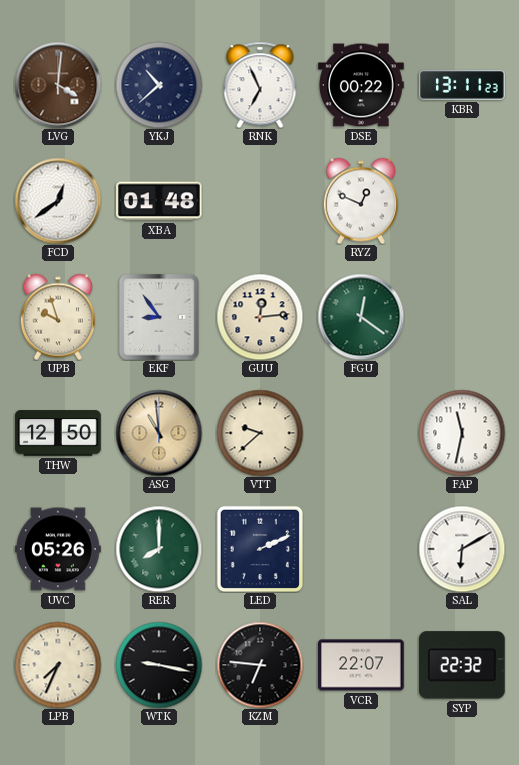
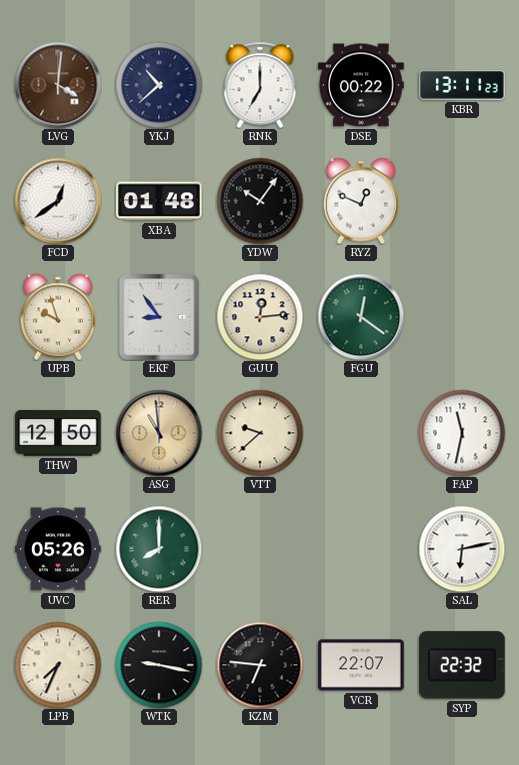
RNK: 6:56 -> 7:00 (260, 85)
YDW: none -> 10:06 (260, 201)
LED: 2:11 -> none (259, 548)
SAL: 6:10 -> 6:13 (462, 549)
